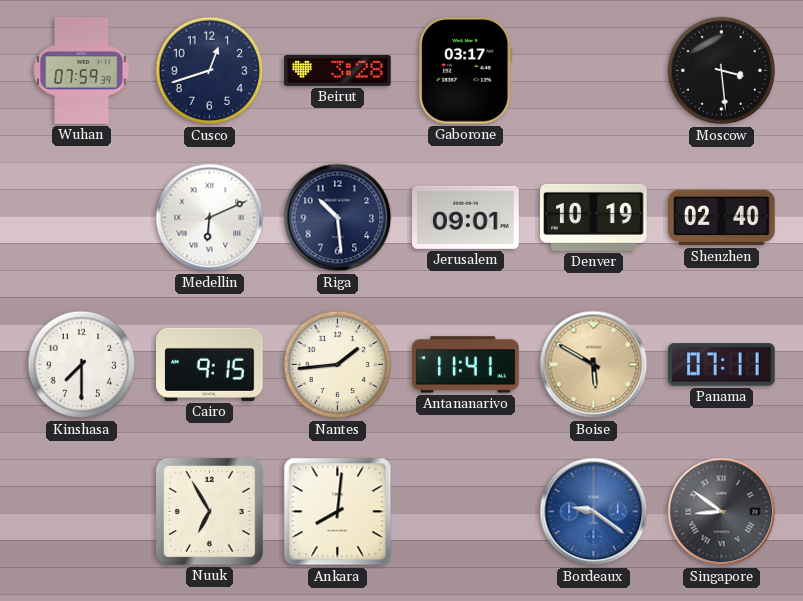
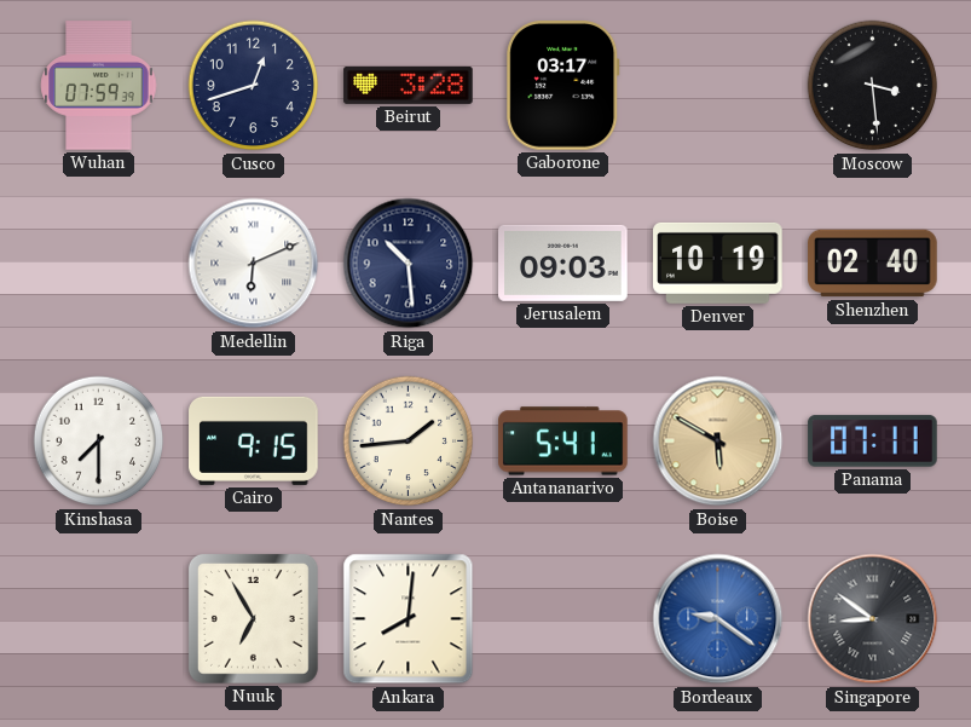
Jerusalem: 09:01 -> 09:03 (563, 262)
Antananarivo: 11:41 -> 5:41 (563, 442)
